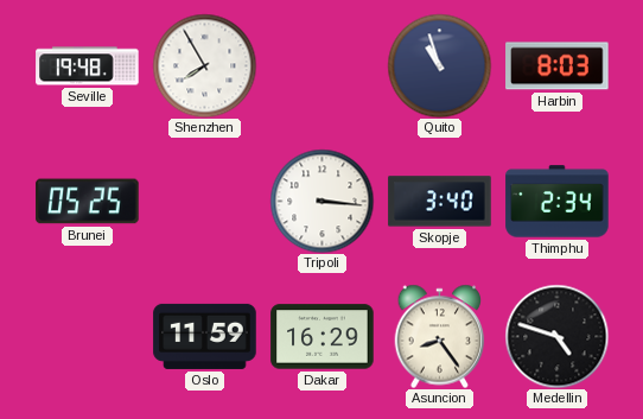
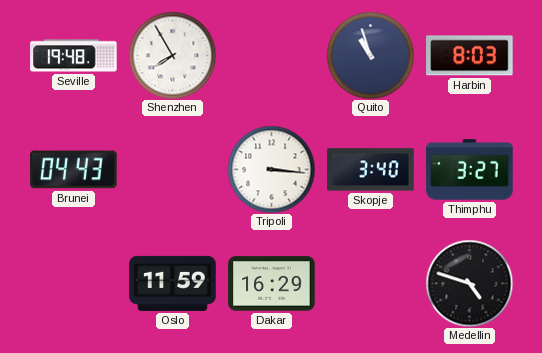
Brunei: 05:25 -> 04:43 (74, 170)
Thimphu: 2:34 -> 3:27 (470, 170)
Asuncion: 8:24 -> none (440, 336)
